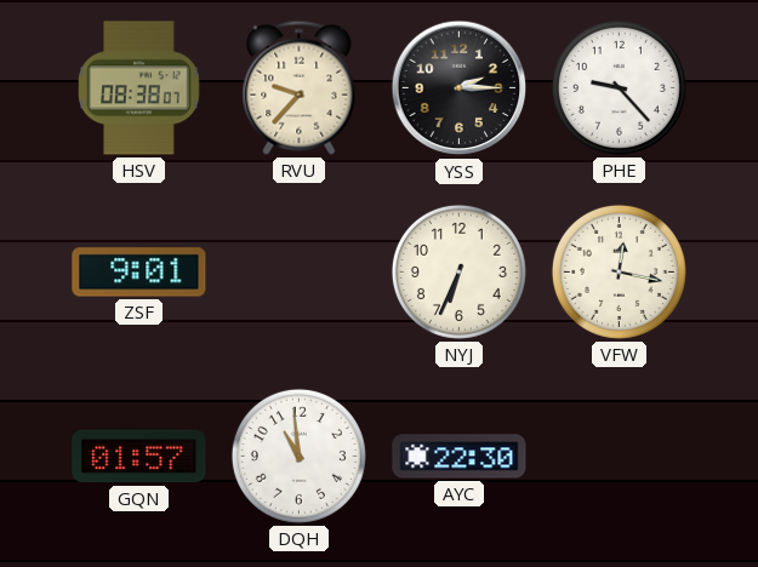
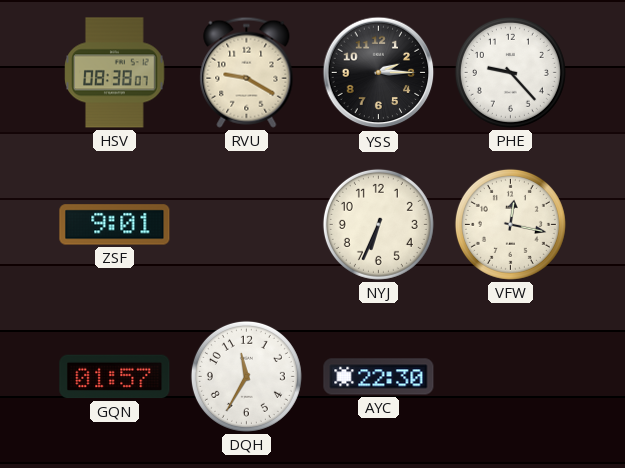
RVU: 9:37 -> 9:20 (247, 72)
DQH: 10:59 -> 11:35 (246, 376)
